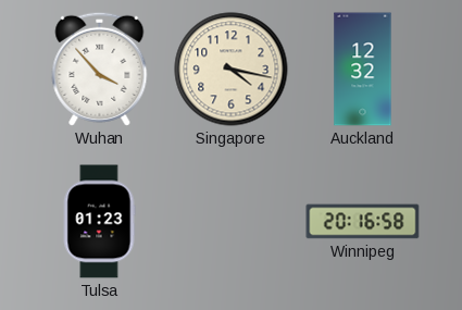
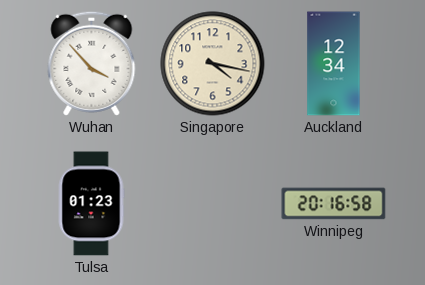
Auckland: 12:32 -> 12:34 (334, 64)
